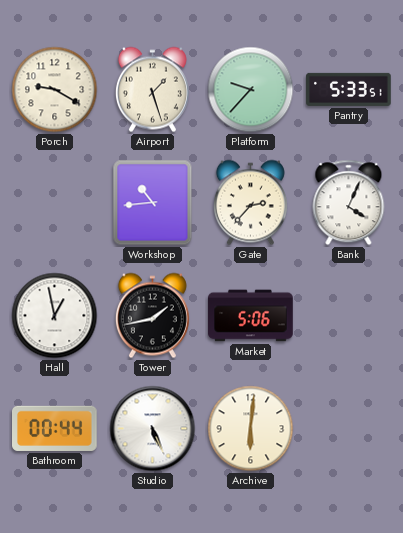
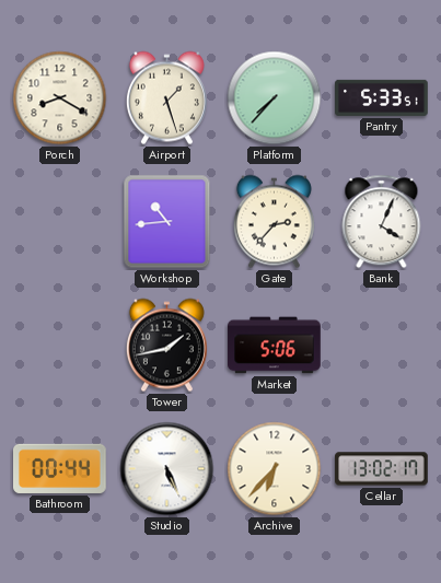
Porch: 9:20 -> 8:20 (60, 98)
Platform: 9:37 -> 7:37 (275, 98)
Hall: 12:58 -> none (55, 316)
Archive: 6:01 -> 6:37 (275, 469)
Cellar: none -> 13:02 (382, 469)
